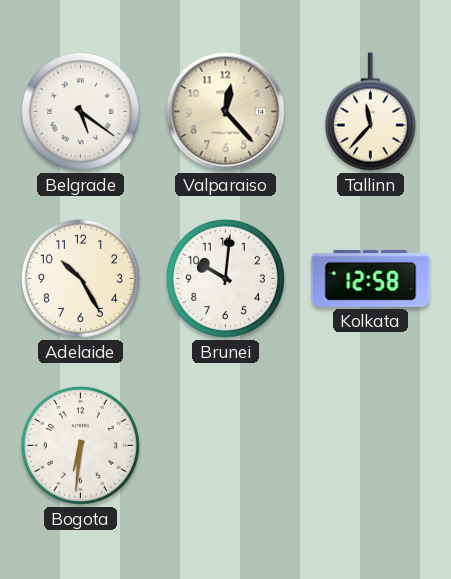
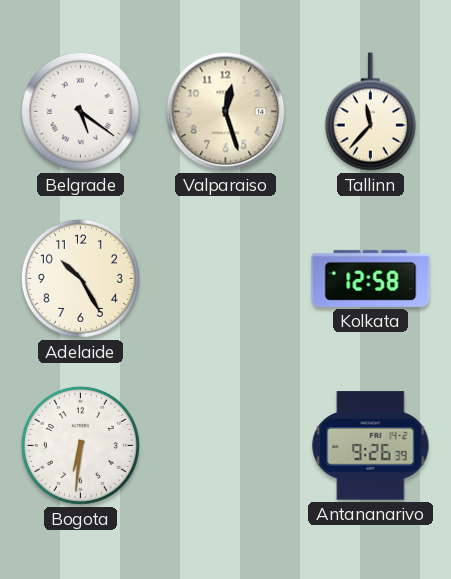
Valparaiso: 12:23 -> 12:27 (226, 112)
Brunei: 10:01 -> none (225, 278)
Antananarivo: none -> 9:26 (371, 446)
